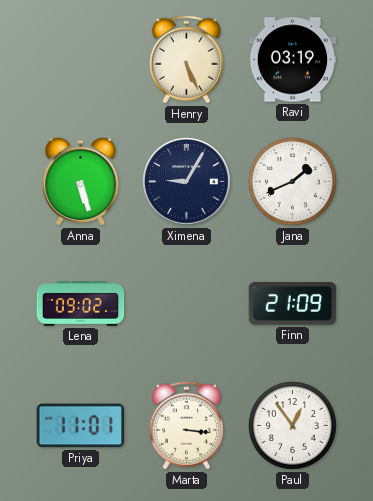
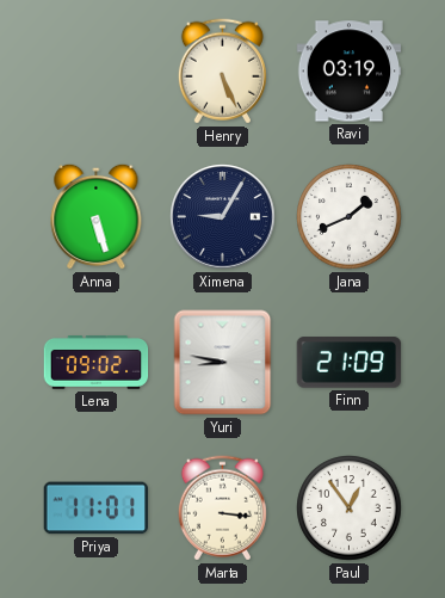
Yuri: none -> 8:47 (223, 363)
